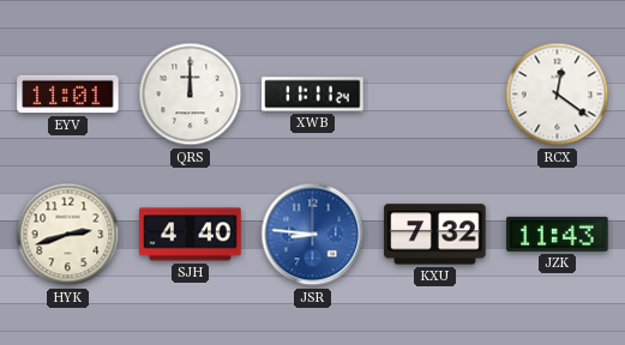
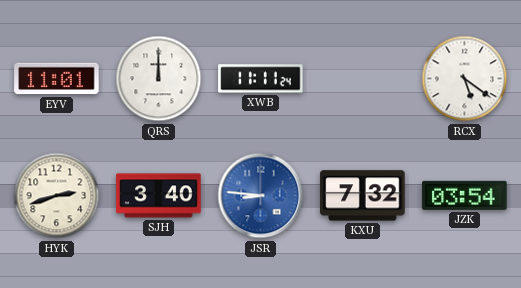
RCX: 12:21 -> 5:21 (465, 79)
SJH: 4:40 -> 3:40 (159, 196)
JZK: 11:43 -> 03:54 (465, 195)
